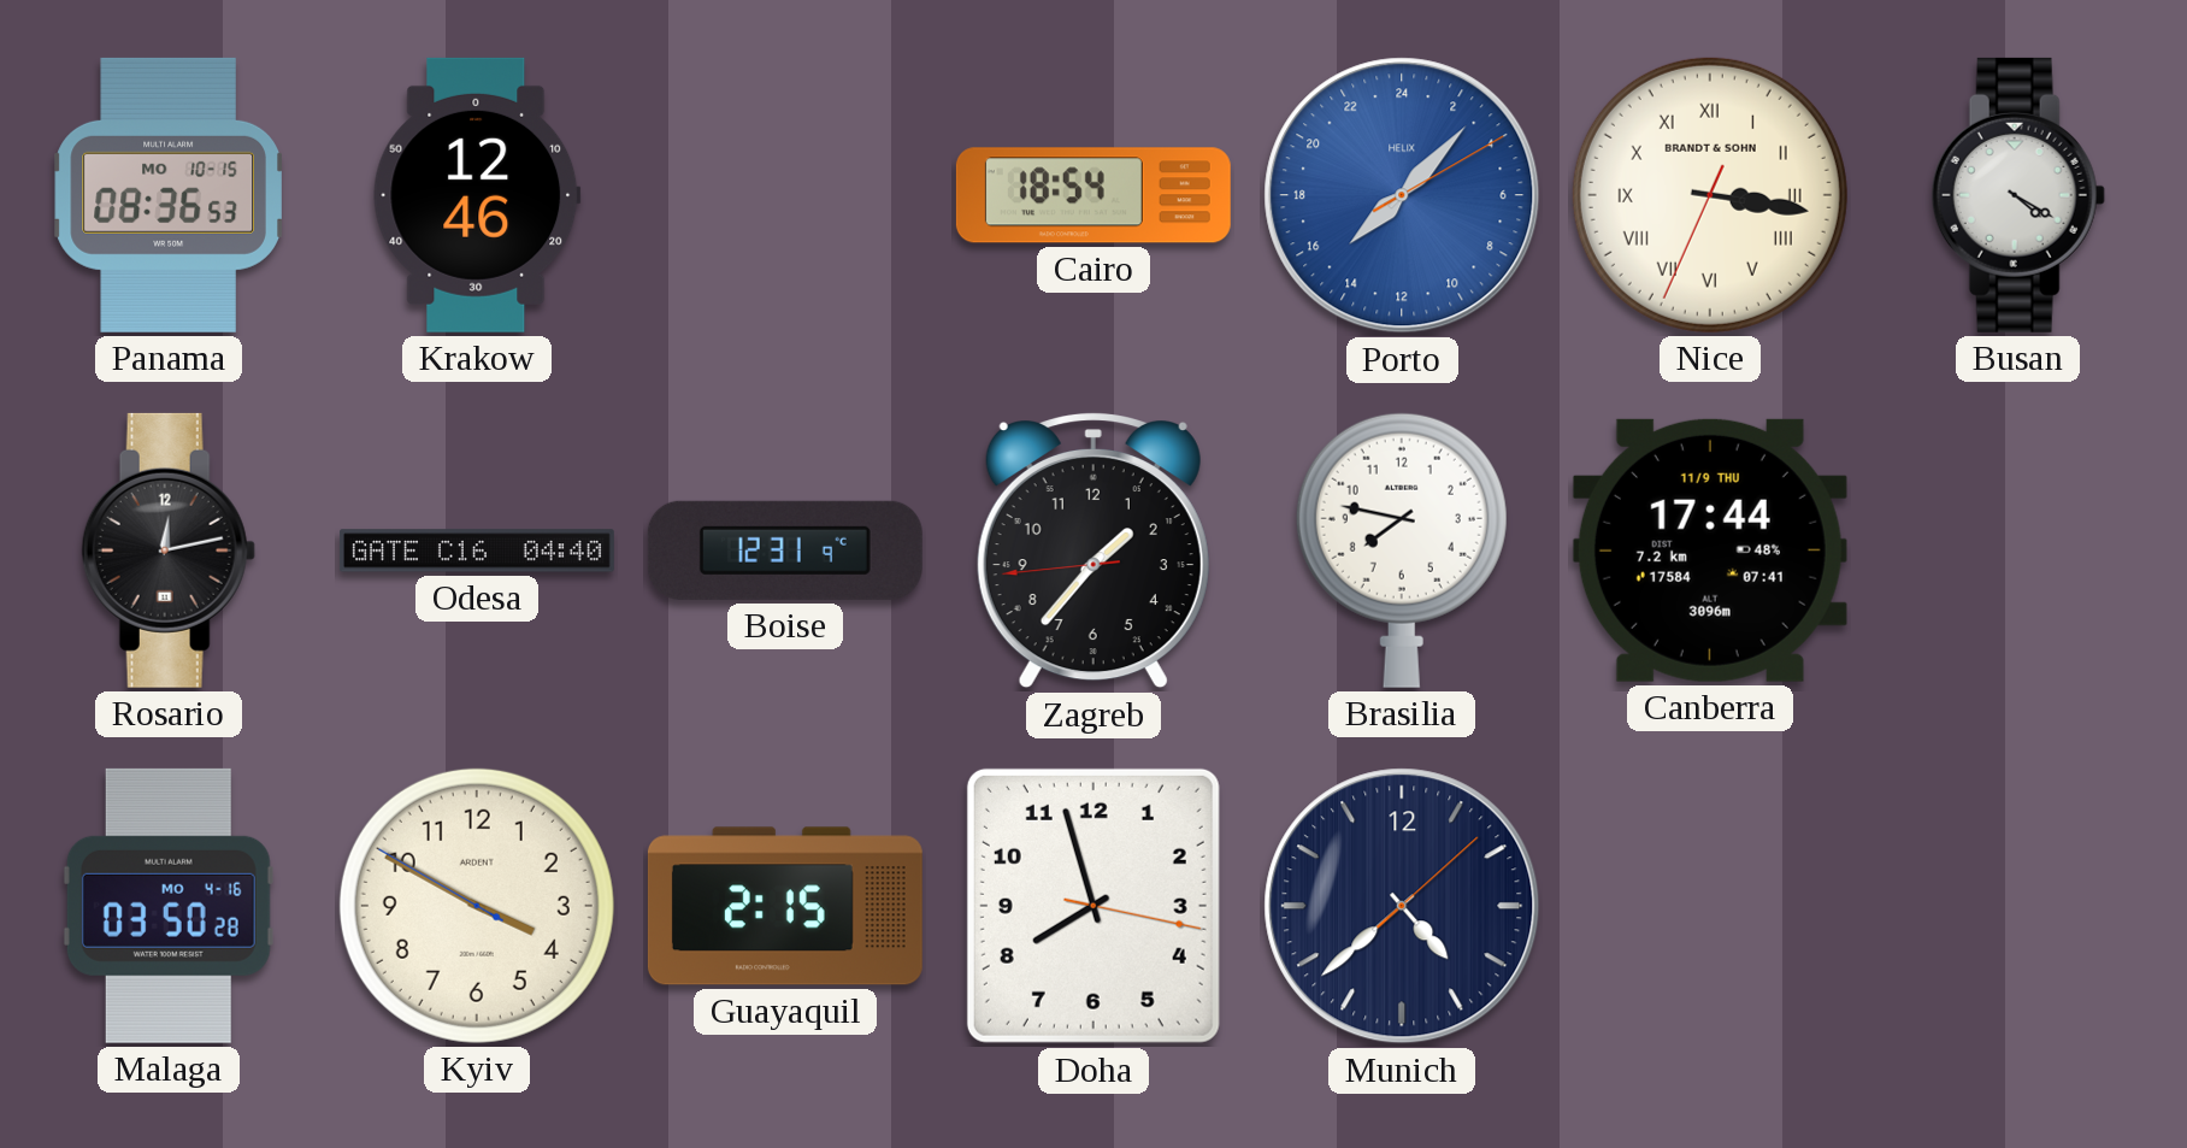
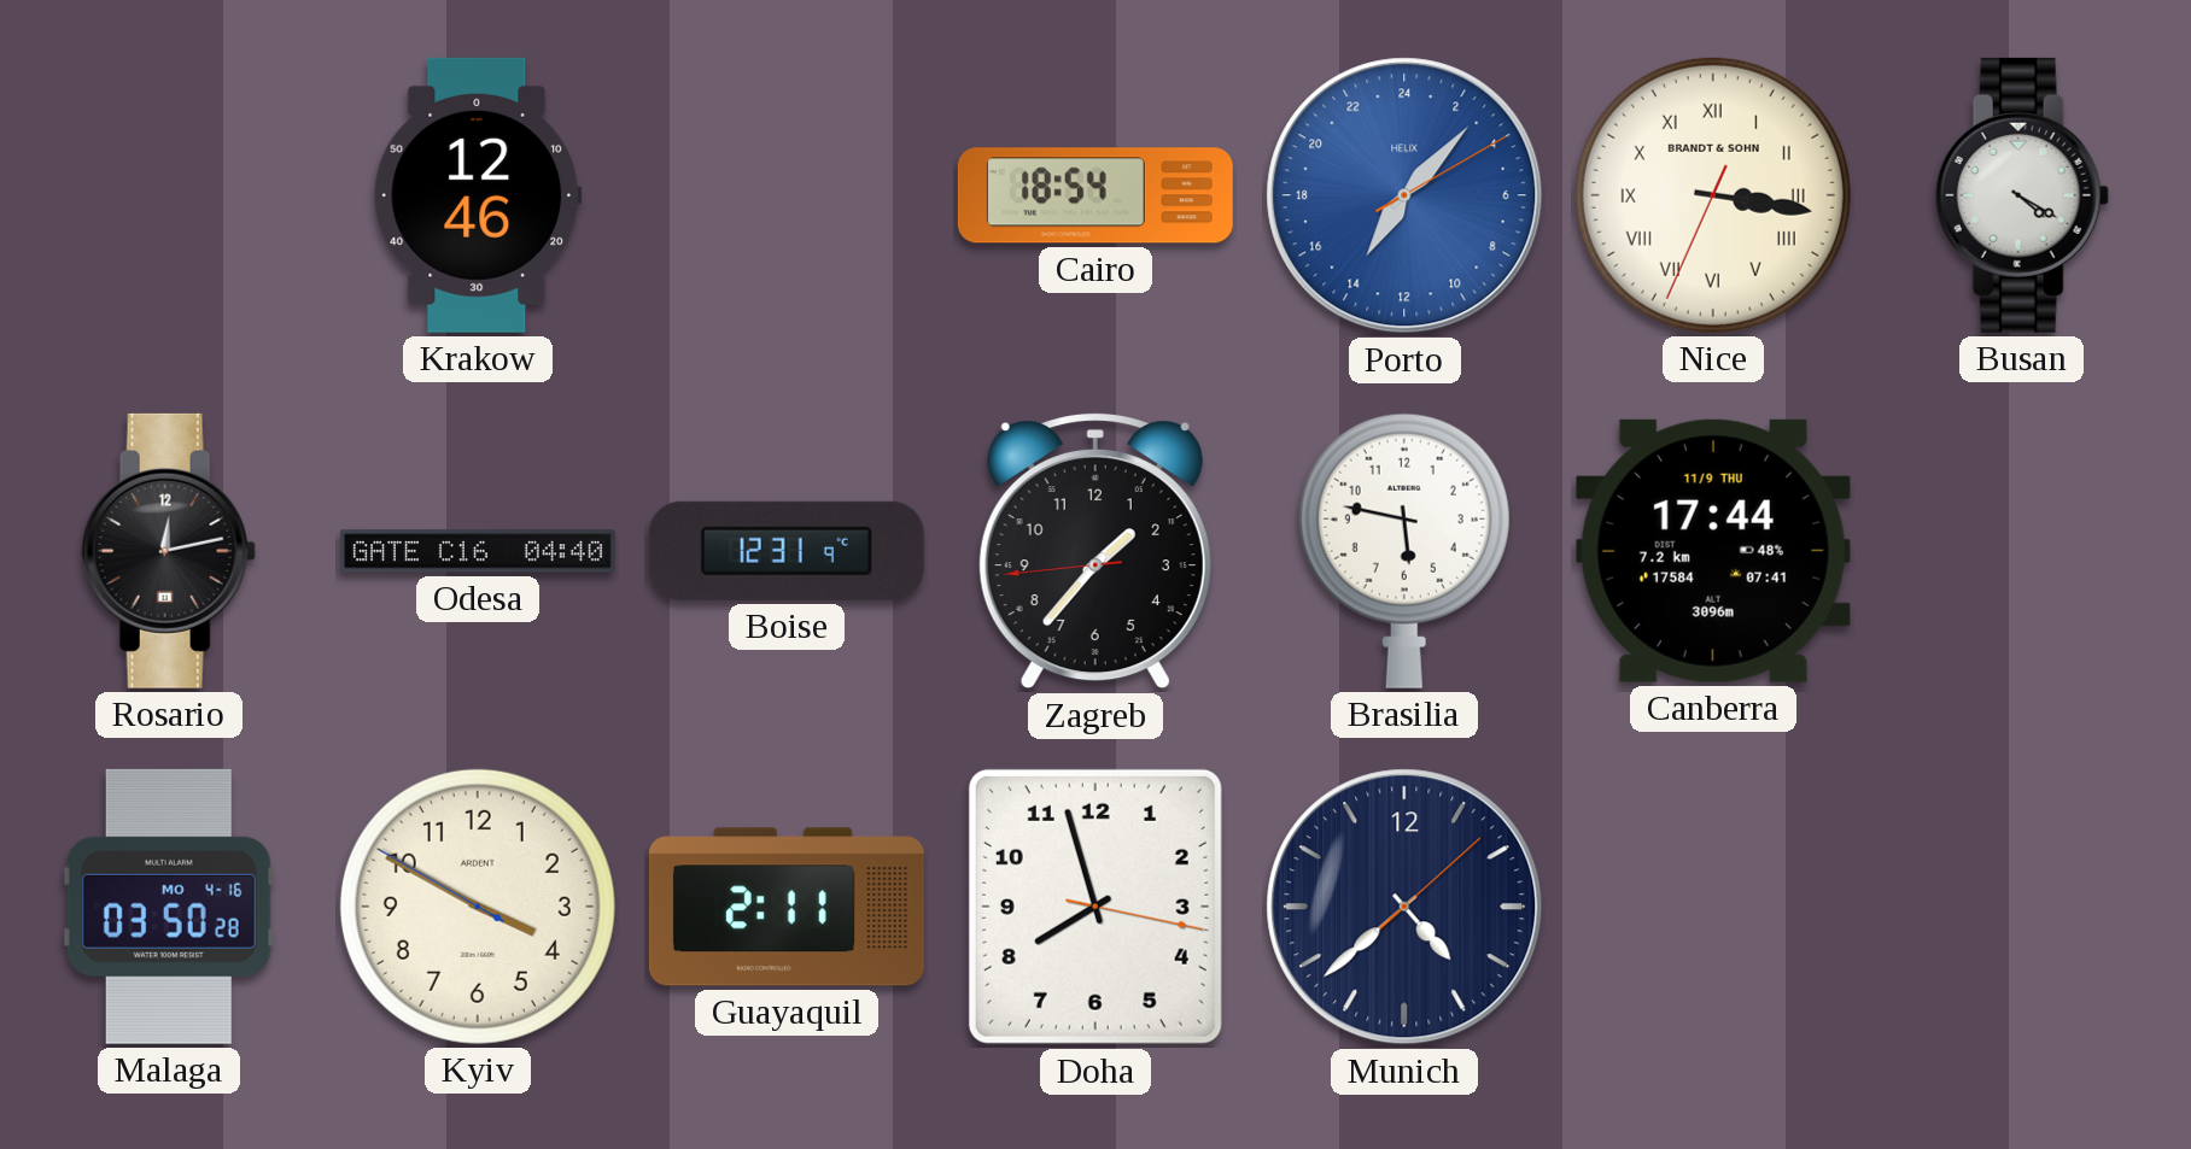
Panama: 08:36 -> none (169, 195)
Porto: 15:07 -> 14:07 (1404, 195)
Brasilia: 7:47 -> 5:47 (1404, 551)
Guayaquil: 2:15 -> 2:11 (787, 907)
